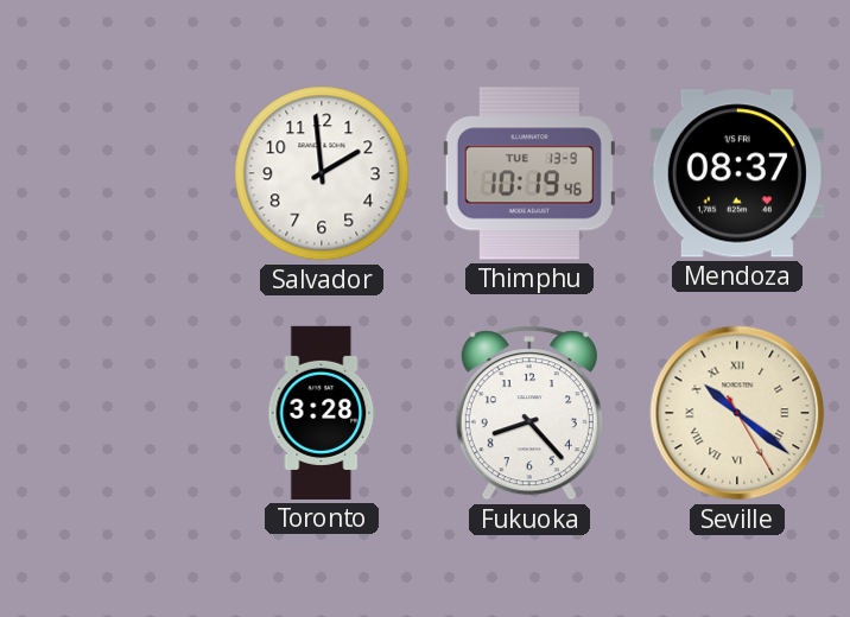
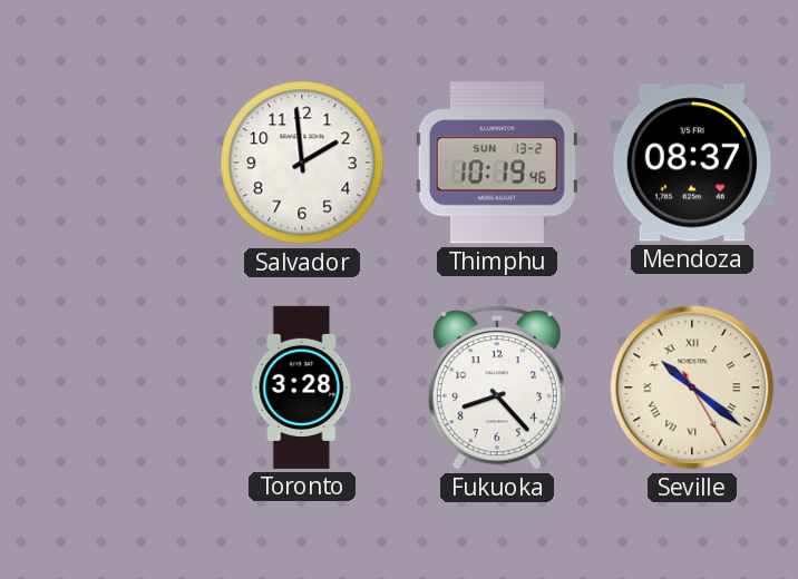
Thimphu date: TUE 13-9 -> SUN 13-2 (497, 163)
